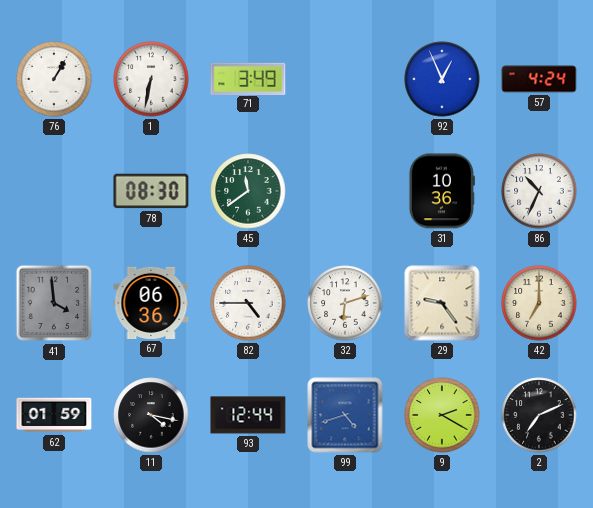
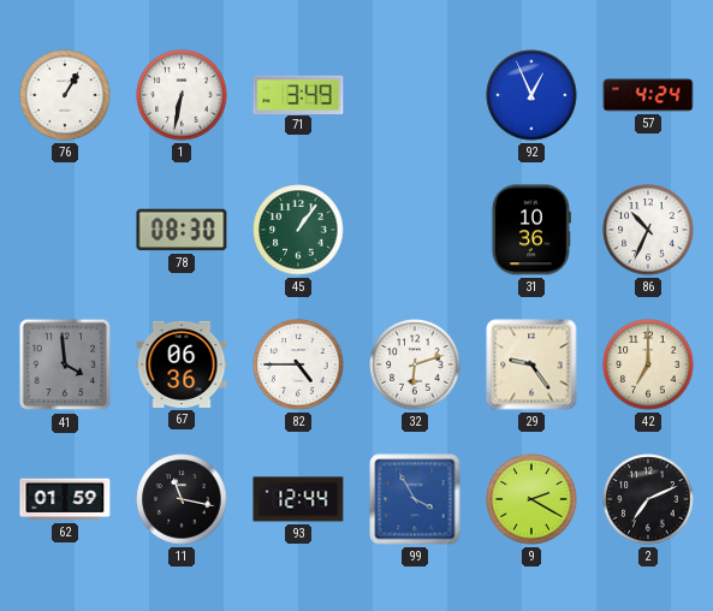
45: 11:39 -> 1:06 (298, 230)
11: 4:17 -> 11:17 (182, 499)
99: 4:42 -> 3:55 (415, 499)
